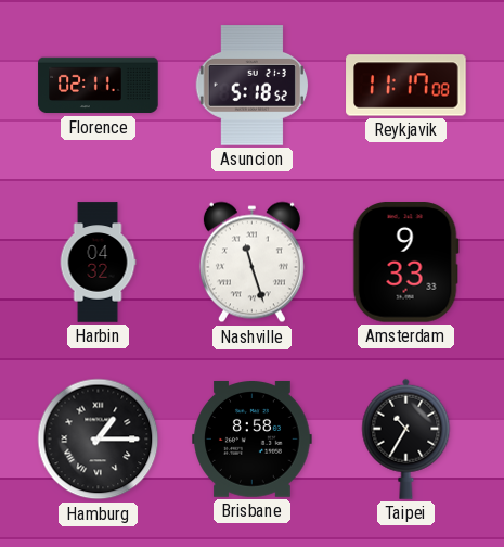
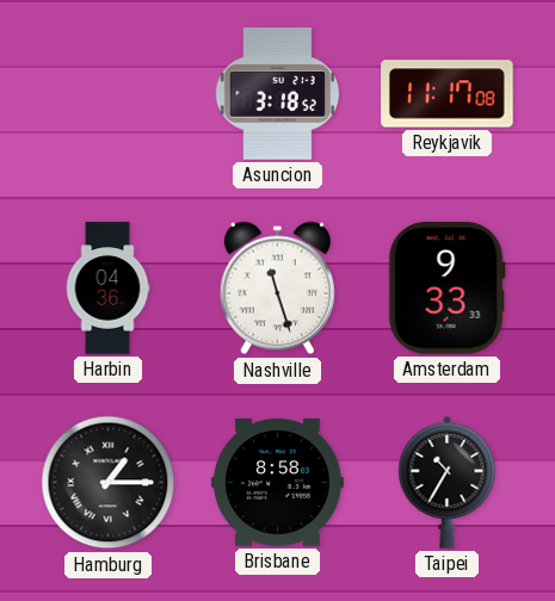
Florence: 02:11 -> none (99, 86)
Asuncion: 5:18 -> 3:18 (277, 94)
Harbin: 04:32 -> 04:36 (107, 289)
